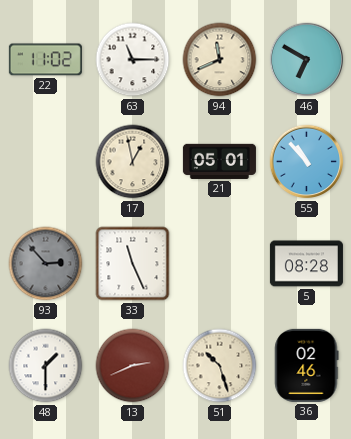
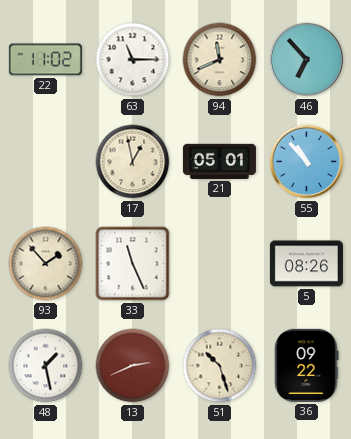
46: 6:50 -> 6:53 (307, 60)
93: 2:53 -> 1:53 (46, 264)
93 dial: grey -> cream (46, 264)
5: 08:28 -> 08:26 (306, 264)
48: 1:30 -> 1:28 (46, 366)
36: 02:46 -> 09:22 (307, 365)
